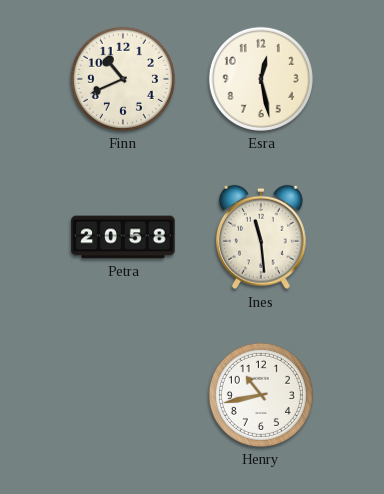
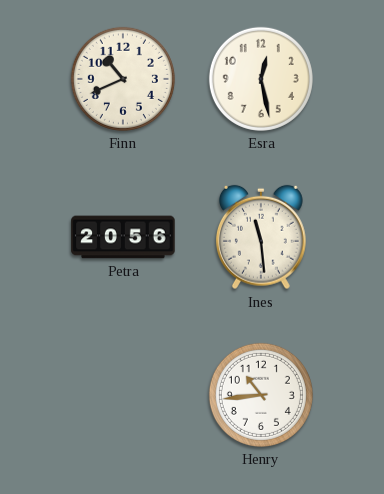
Petra: 20:58 -> 20:56 (123, 237)
Henry: 10:43 -> 10:44 (261, 395)
